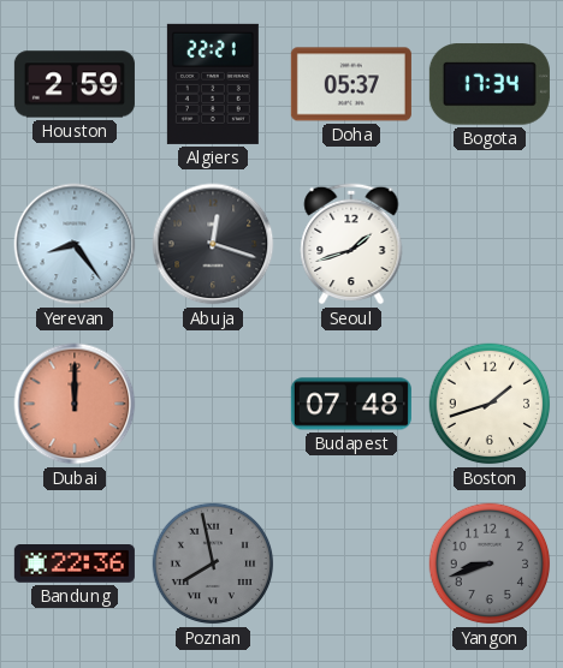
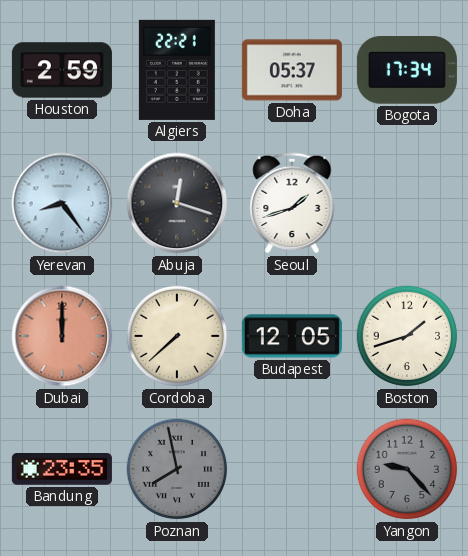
Cordoba: none -> 7:38 (177, 336)
Budapest: 07:48 -> 12:05 (292, 336)
Bandung: 22:36 -> 23:35 (62, 470)
Yangon: 8:42 -> 9:23 (407, 469)
